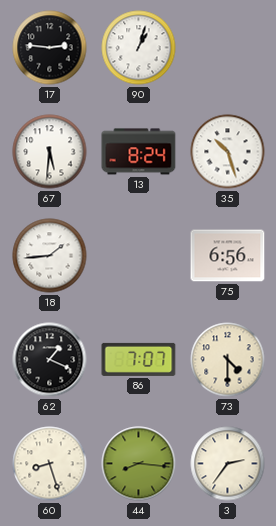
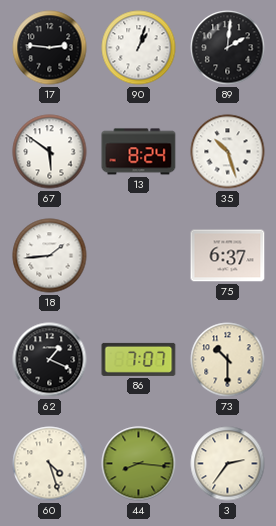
89: none -> 2:01 (228, 48)
67: 5:31 -> 5:51 (50, 152)
75: 6:56 -> 6:37 (228, 256)
73: 4:30 -> 10:30 (228, 360)
60: 8:27 -> 4:27 (50, 464)
